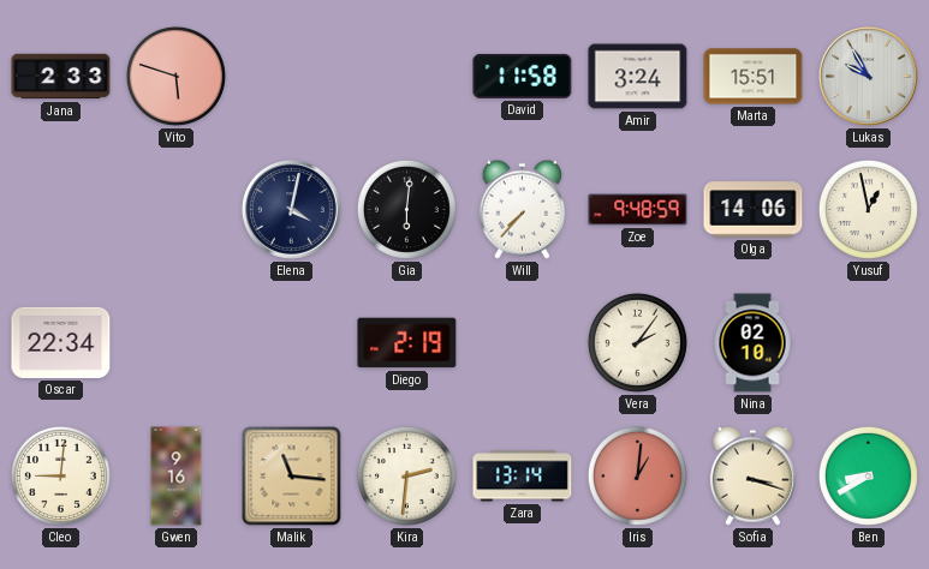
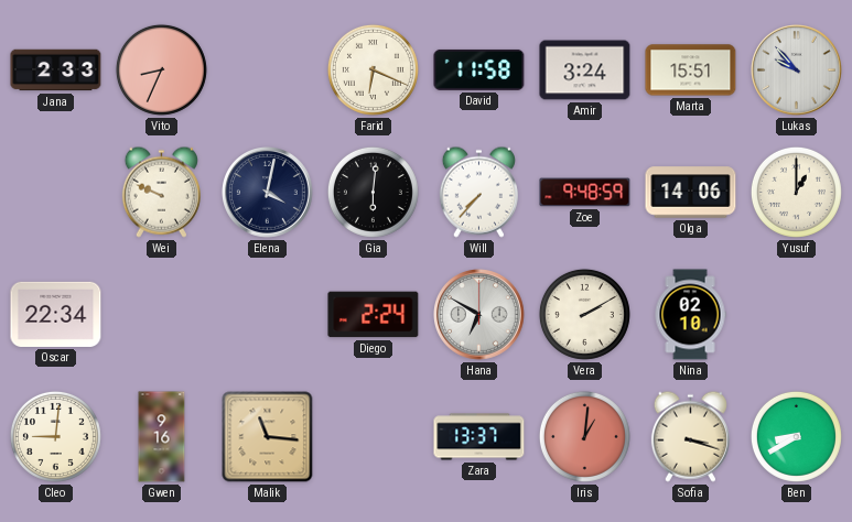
Vito: 5:48 -> 8:34 (161, 69)
Farid: none -> 6:19 (373, 69)
Lukas: 9:55 -> 9:53 (797, 70)
Wei: none -> 9:49 (161, 192)
Yusuf: 12:58 -> 1:00 (796, 192)
Diego: 2:19 -> 2:24 (374, 315)
Hana: none -> 6:50 (479, 315)
Vera: 2:06 -> 2:10 (584, 314)
Kira: 2:31 -> none (406, 475)
Zara: 13:14 -> 13:37 (479, 437)
